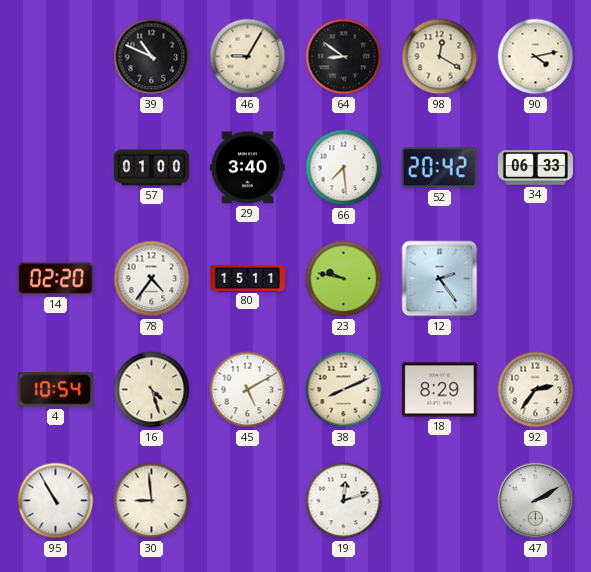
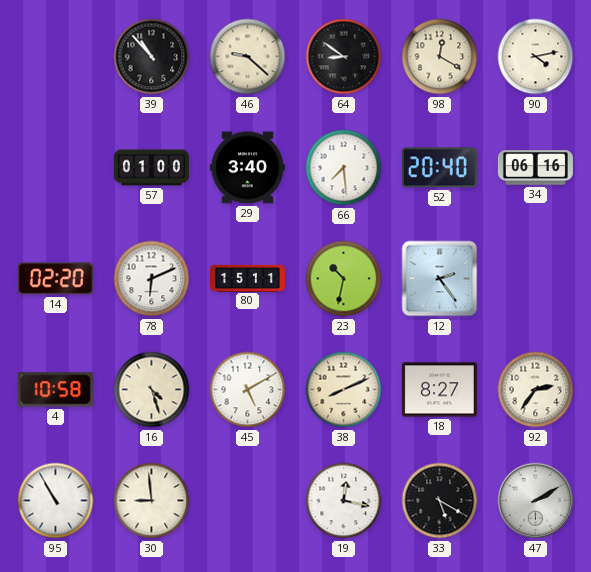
39: 10:49 -> 10:53 (152, 57)
46: 9:05 -> 9:22 (248, 57)
52: 20:42 -> 20:40 (439, 168)
34: 06:33 -> 06:16 (535, 168)
78: 4:36 -> 6:11 (152, 279)
23: 9:47 -> 10:32 (344, 279)
4: 10:54 -> 10:58 (55, 390)
18: 8:29 -> 8:27 (439, 390)
19: 12:12 -> 12:17 (344, 501)
33: none -> 5:20 (440, 501)
